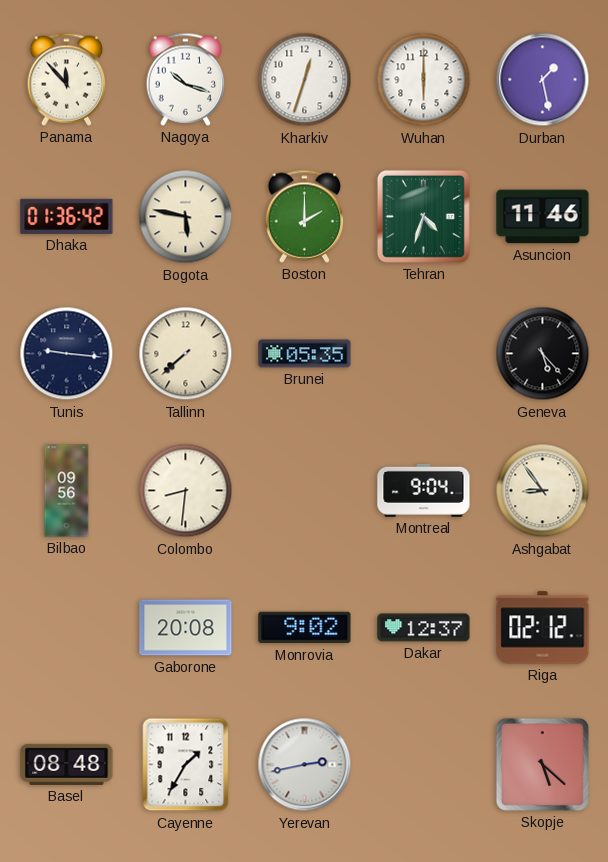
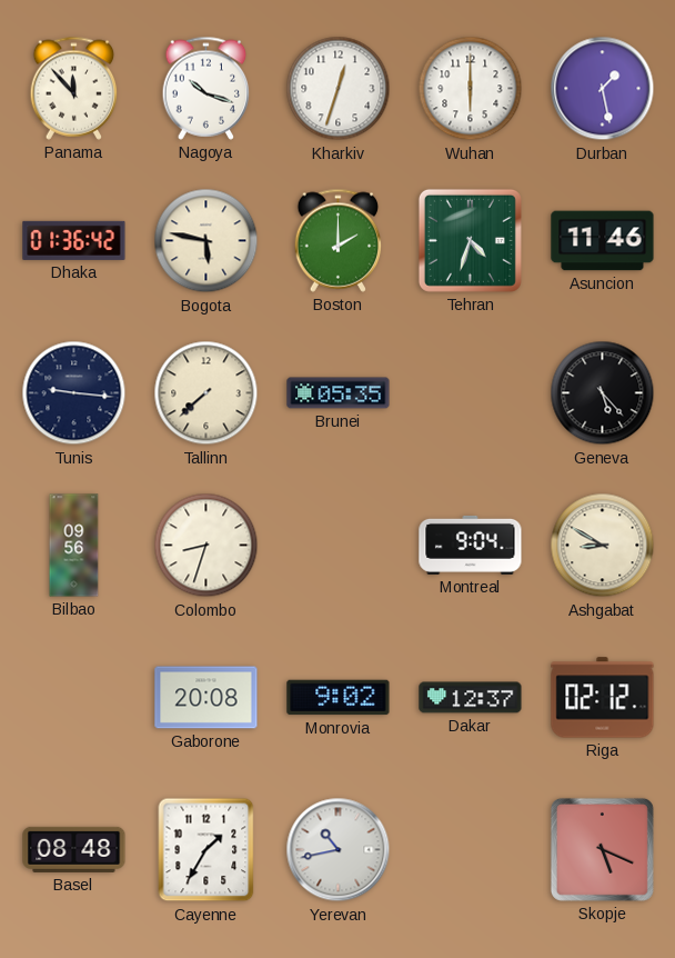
Colombo: 8:31 -> 8:33 (206, 546)
Ashgabat: 8:54 -> 8:50 (603, 546)
Yerevan: 2:43 -> 10:43 (339, 850)
Skopje: 5:22 -> 5:19 (602, 849)
